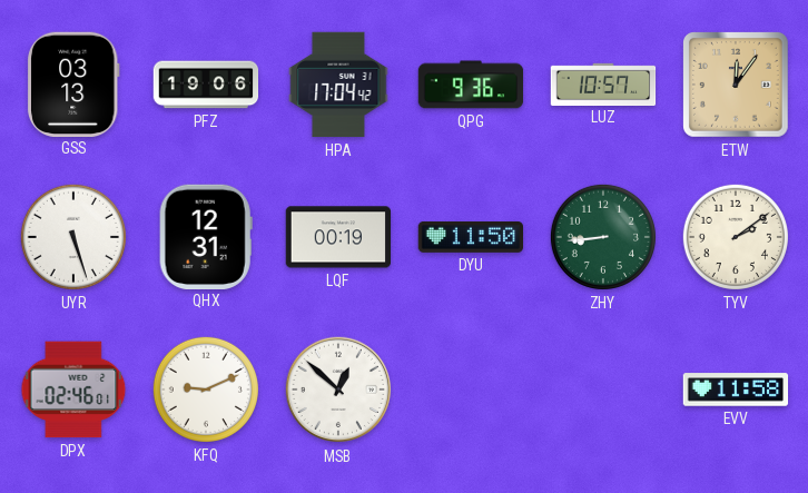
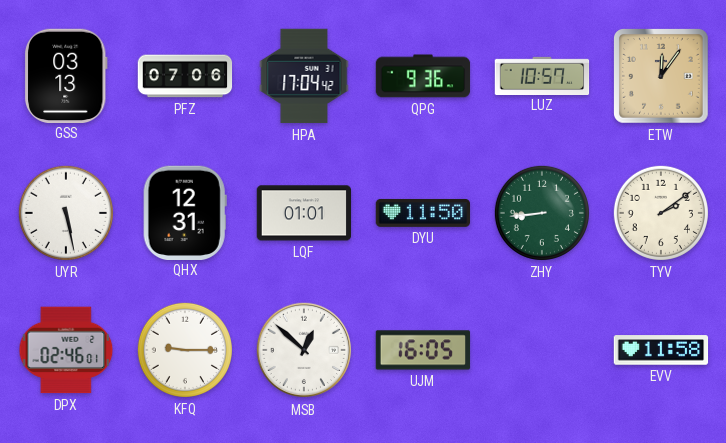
PFZ: 19:06 -> 07:06 (185, 76)
UYR: 5:27 -> 5:28 (66, 213)
LQF: 00:19 -> 01:01 (304, 213)
KFQ: 9:11 -> 9:15 (185, 350)
UJM: none -> 16:05 (423, 350)
